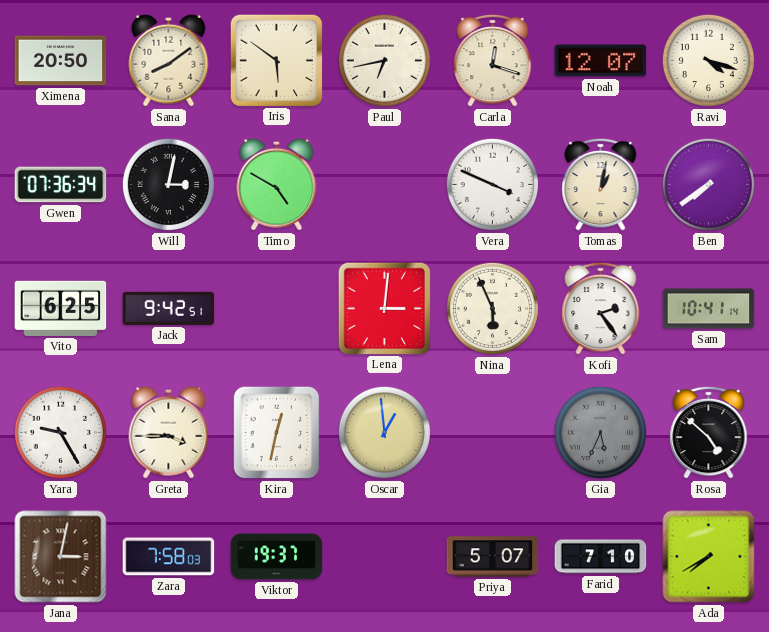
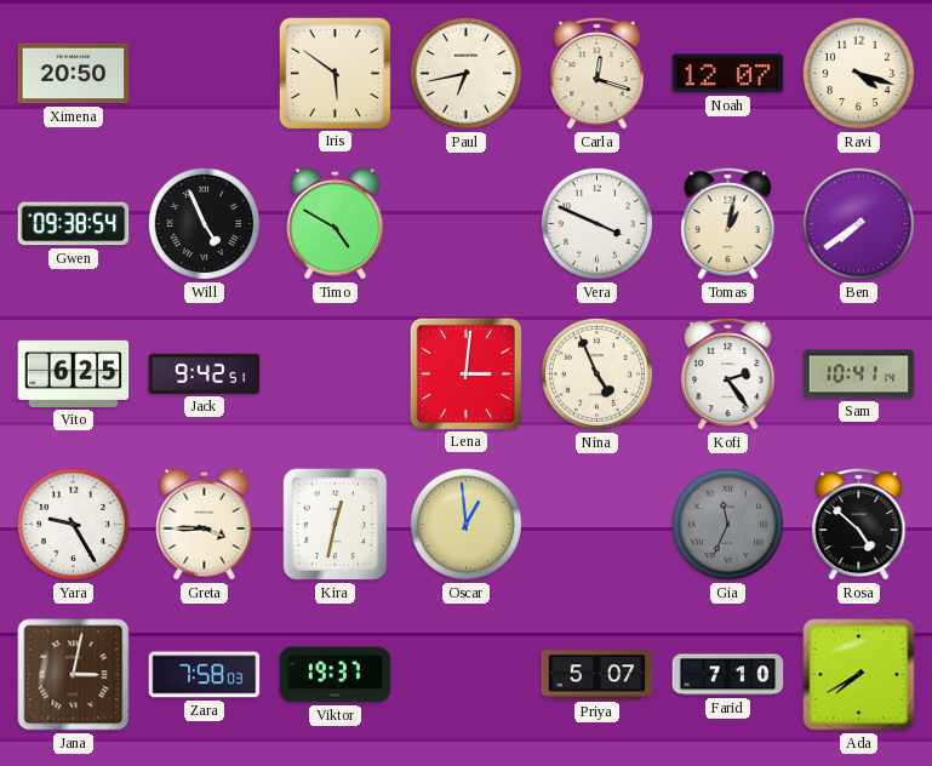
Sana: 8:09 -> none (169, 60)
Gwen: 07:36 -> 09:38 (74, 224)
Will: 3:02 -> 4:56 (204, 223)
Nina: 5:56 -> 4:56 (596, 373)
Gia: 5:34 -> 11:34 (727, 524)
